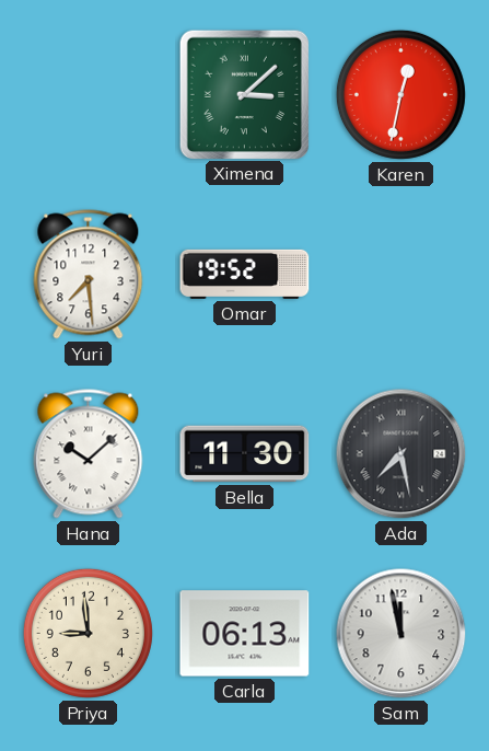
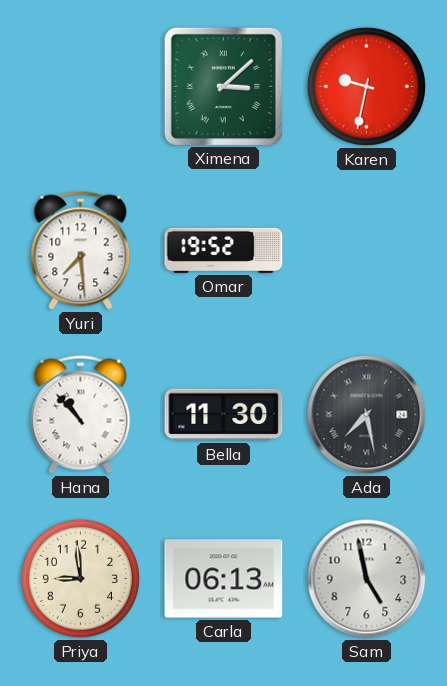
Karen: 12:32 -> 9:32 (366, 86)
Hana: 10:08 -> 10:53 (81, 415)
Sam: 11:58 -> 4:58 (367, 579)
